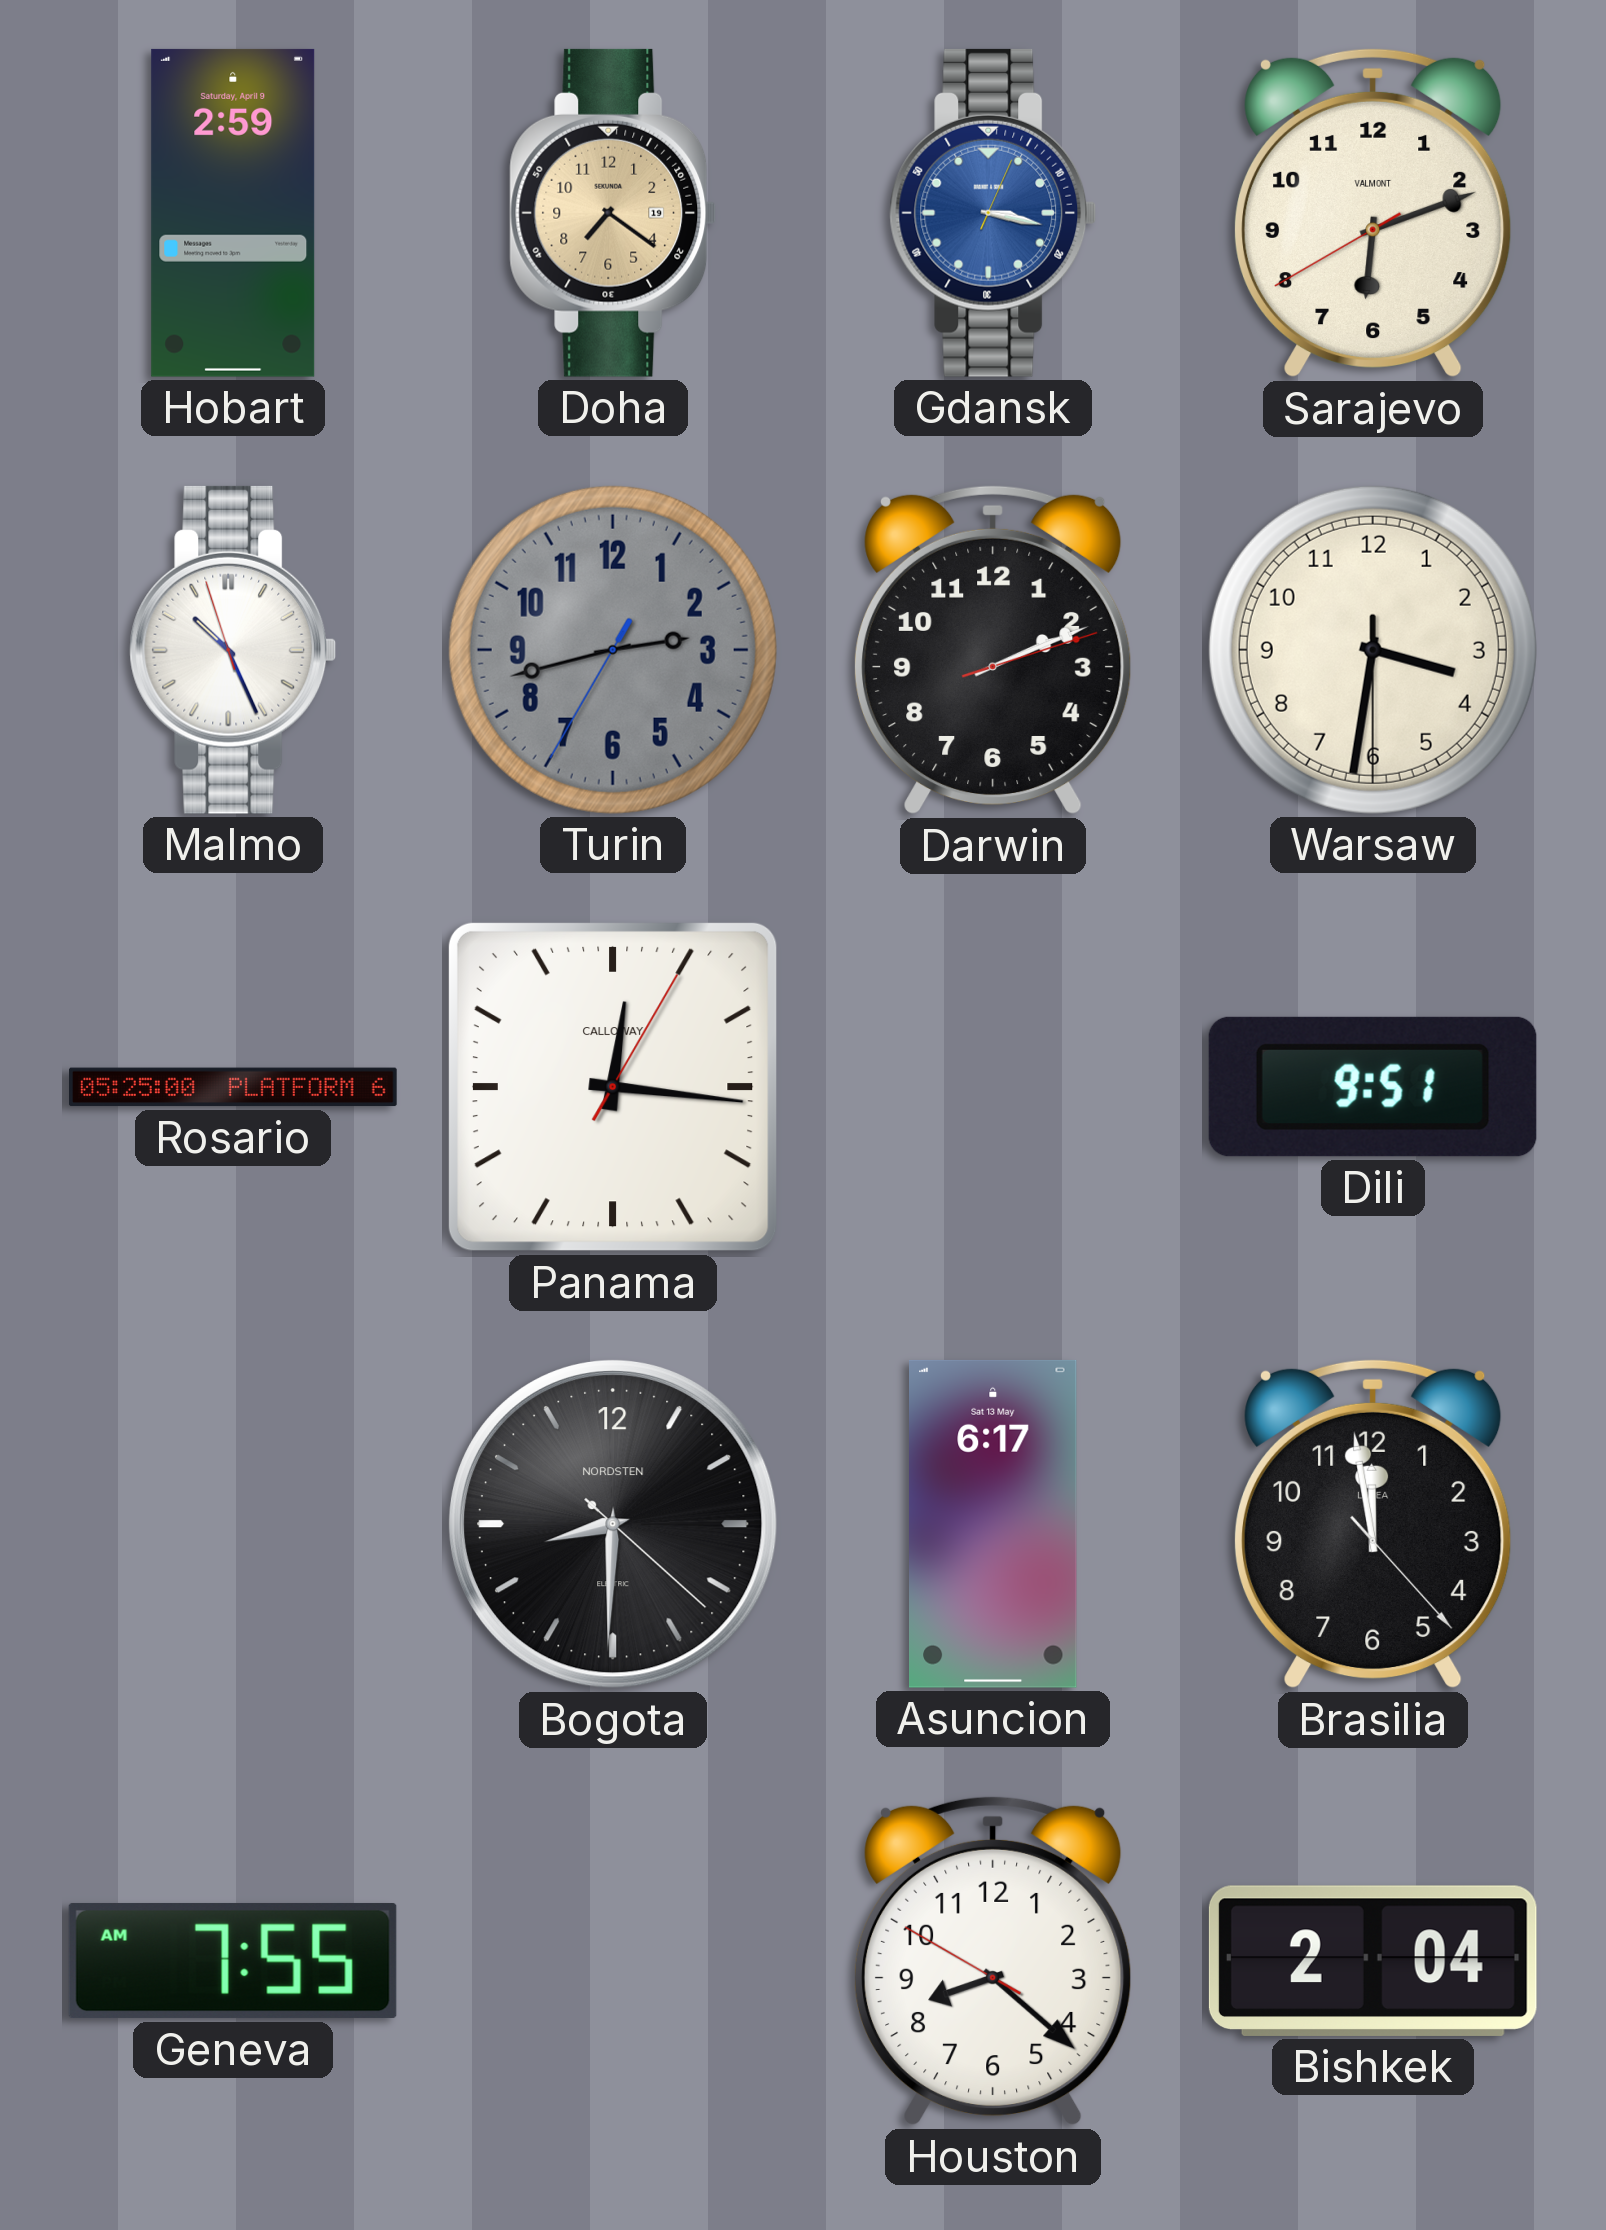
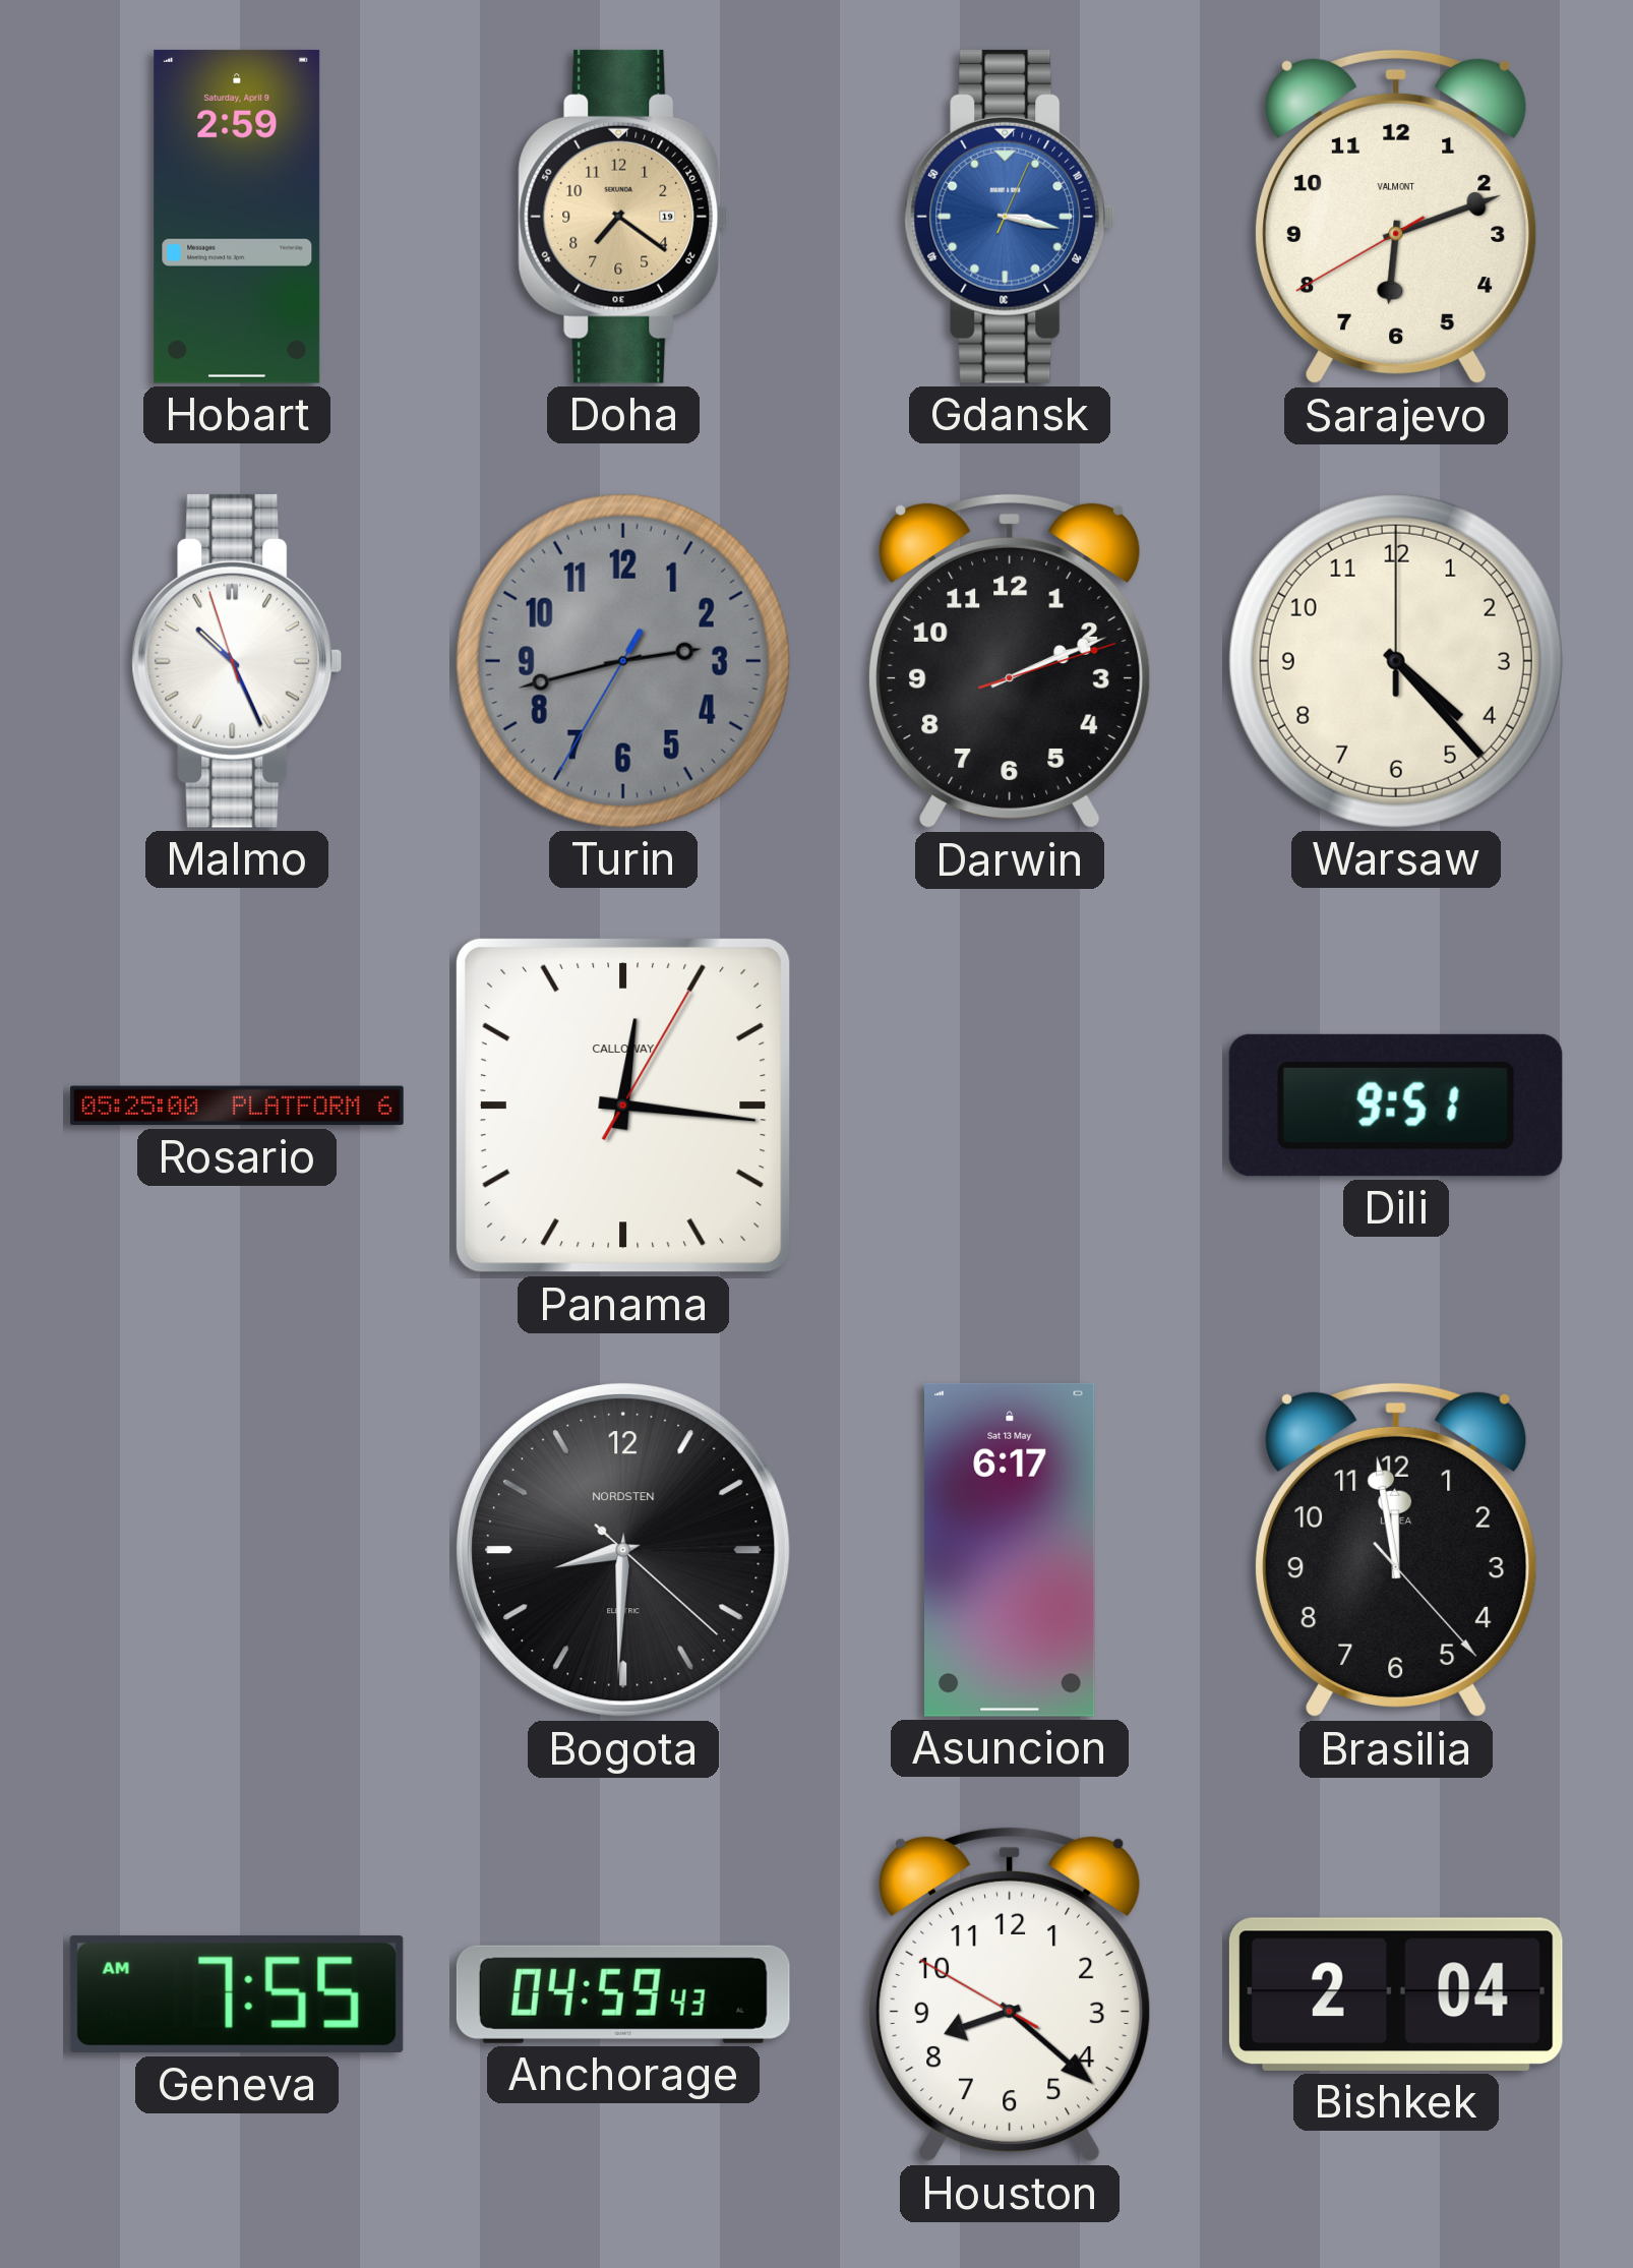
Warsaw: 3:31 -> 4:23 (1396, 661)
Anchorage: none -> 04:59 (623, 1994)
